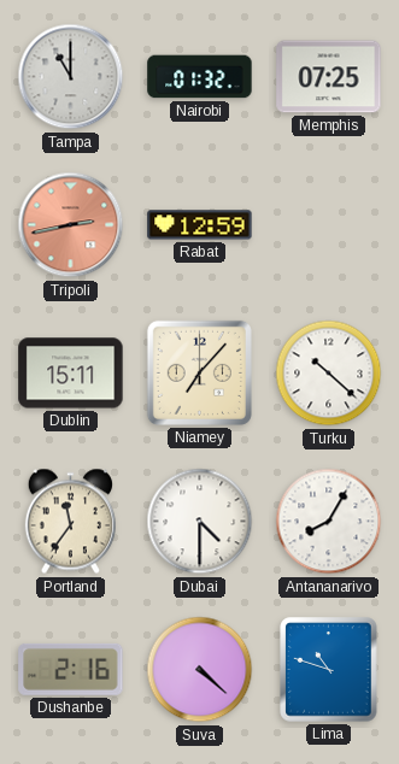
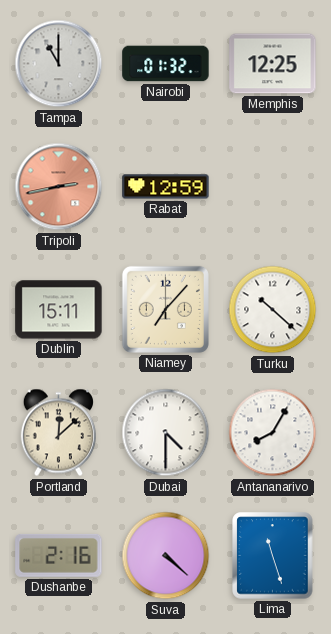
Memphis: 07:25 -> 12:25 (273, 64)
Portland: 11:36 -> 12:08 (58, 433)
Lima: 10:48 -> 11:27 (273, 556)
